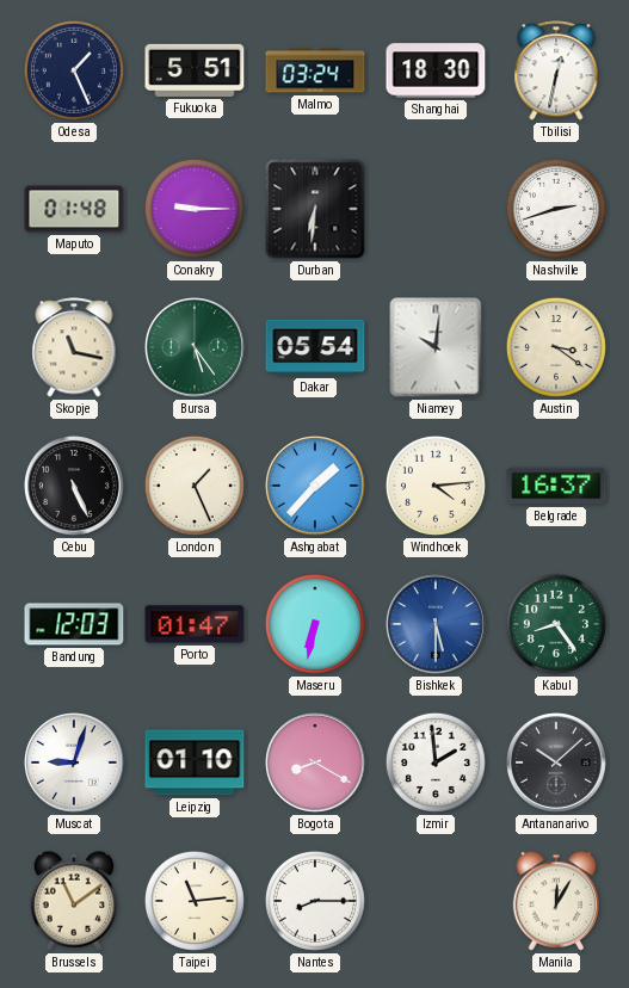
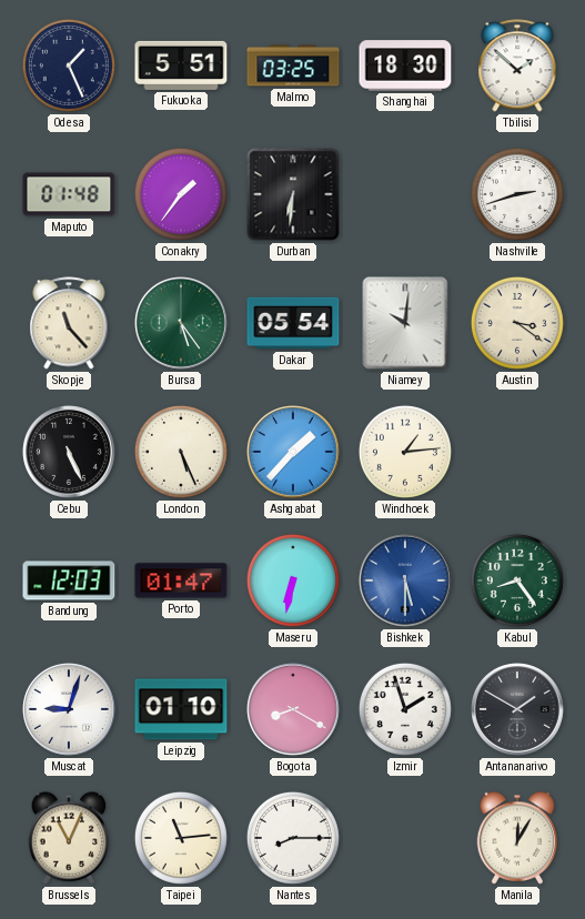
Malmo: 03:24 -> 03:25 (293, 65)
Tbilisi: 12:32 -> 1:52 (517, 65)
Conakry: 9:15 -> 1:36 (181, 194)
Skopje: 11:17 -> 11:23 (69, 323)
London: 1:26 -> 5:26 (181, 452)
Windhoek: 4:14 -> 1:14 (405, 452)
Belgrade: 16:37 -> none (556, 486)
Izmir: 1:59 -> 1:57 (405, 709)
Antananarivo: 10:08 -> 1:50 (518, 710)
Brussels: 11:09 -> 11:04 (69, 838)
